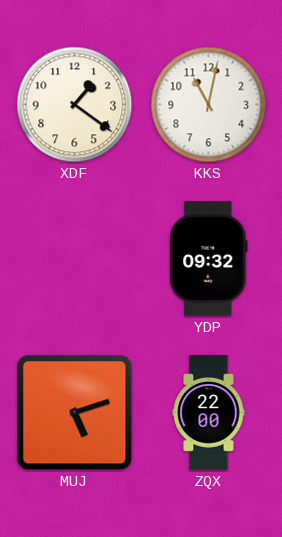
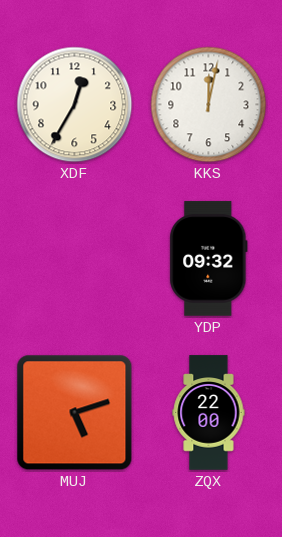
XDF: 1:21 -> 12:35 (75, 105)
KKS: 11:02 -> 12:02 (209, 105)
